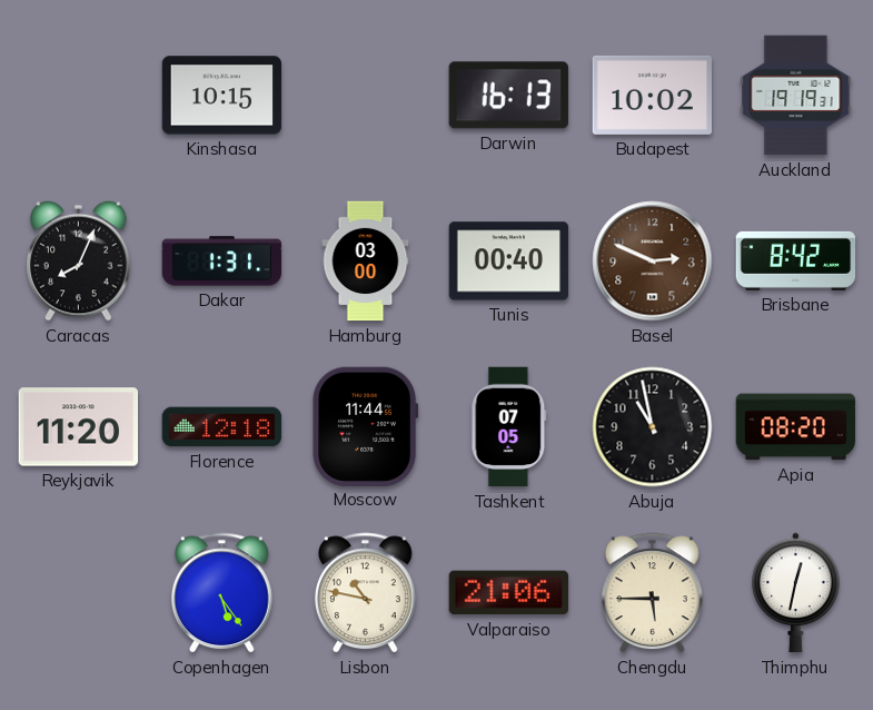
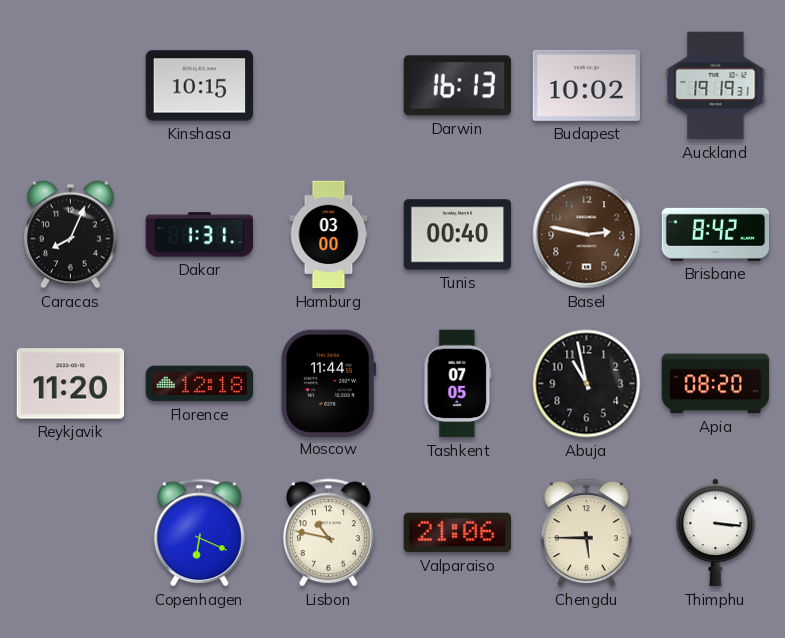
Basel: 2:49 -> 2:47 (587, 235)
Copenhagen: 5:24 -> 6:19 (199, 533)
Thimphu: 12:32 -> 3:16 (716, 533)
